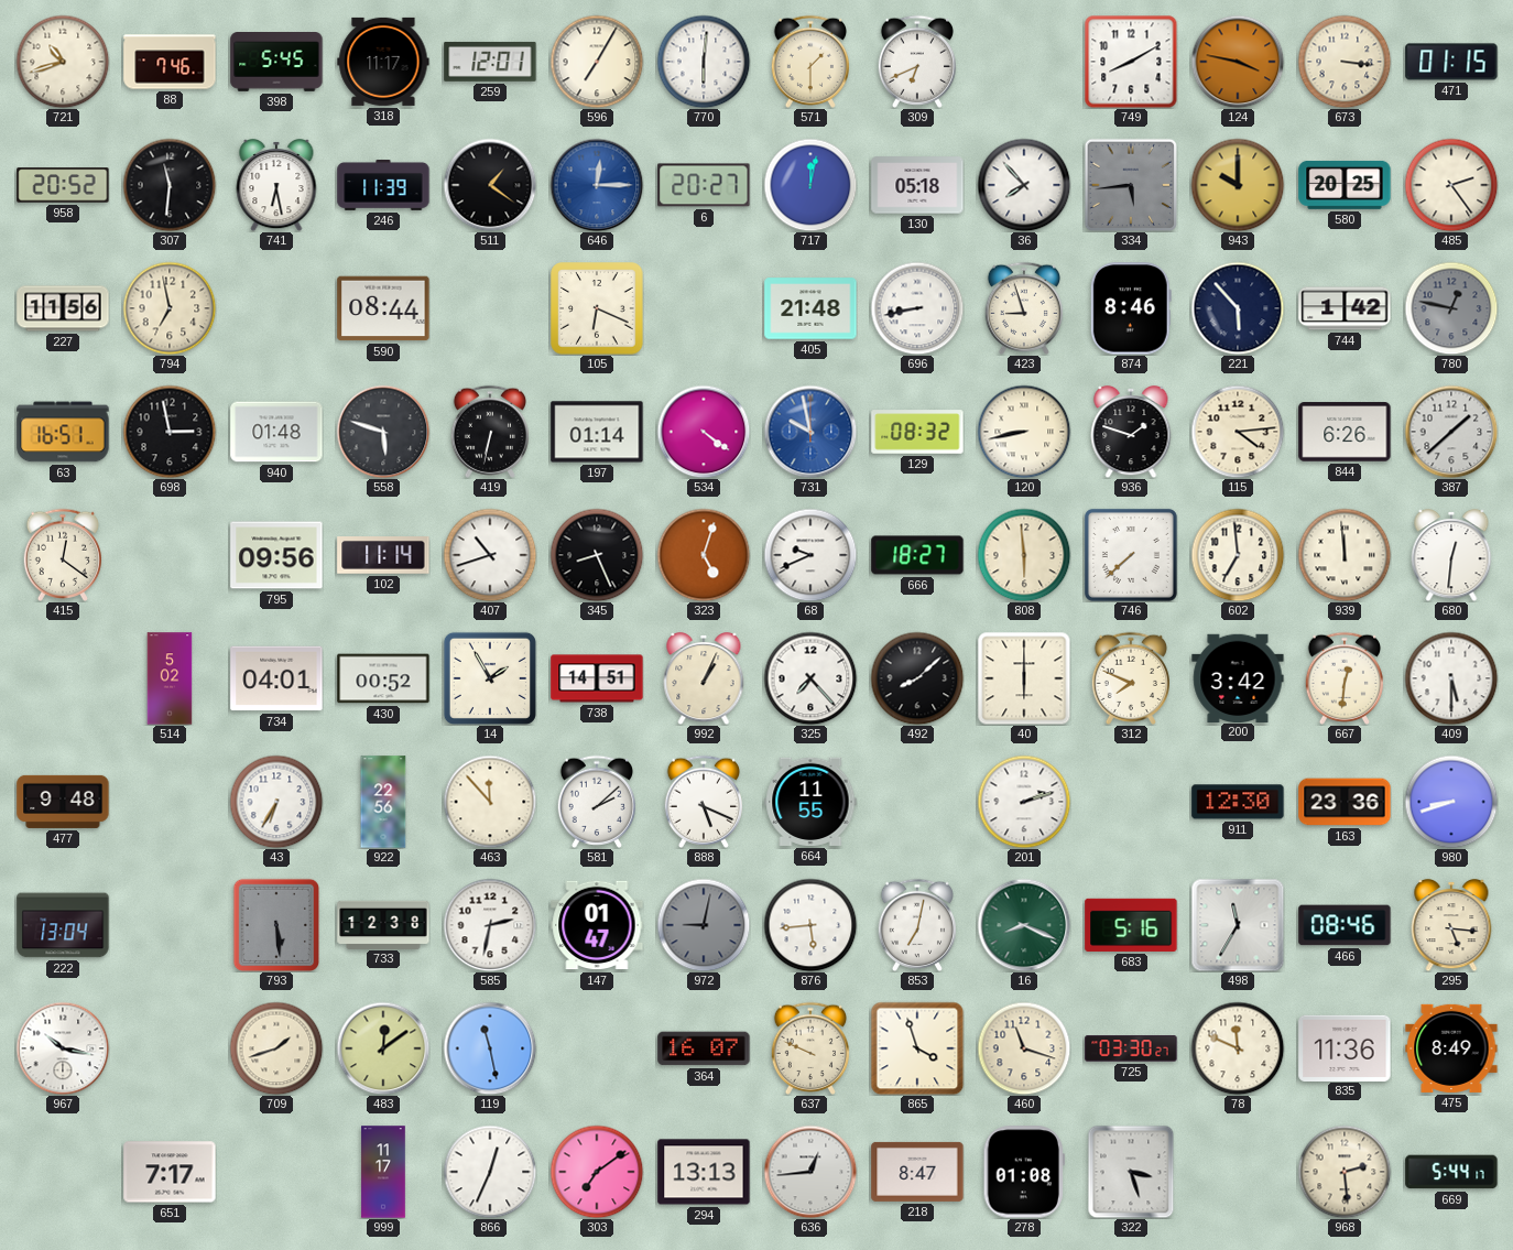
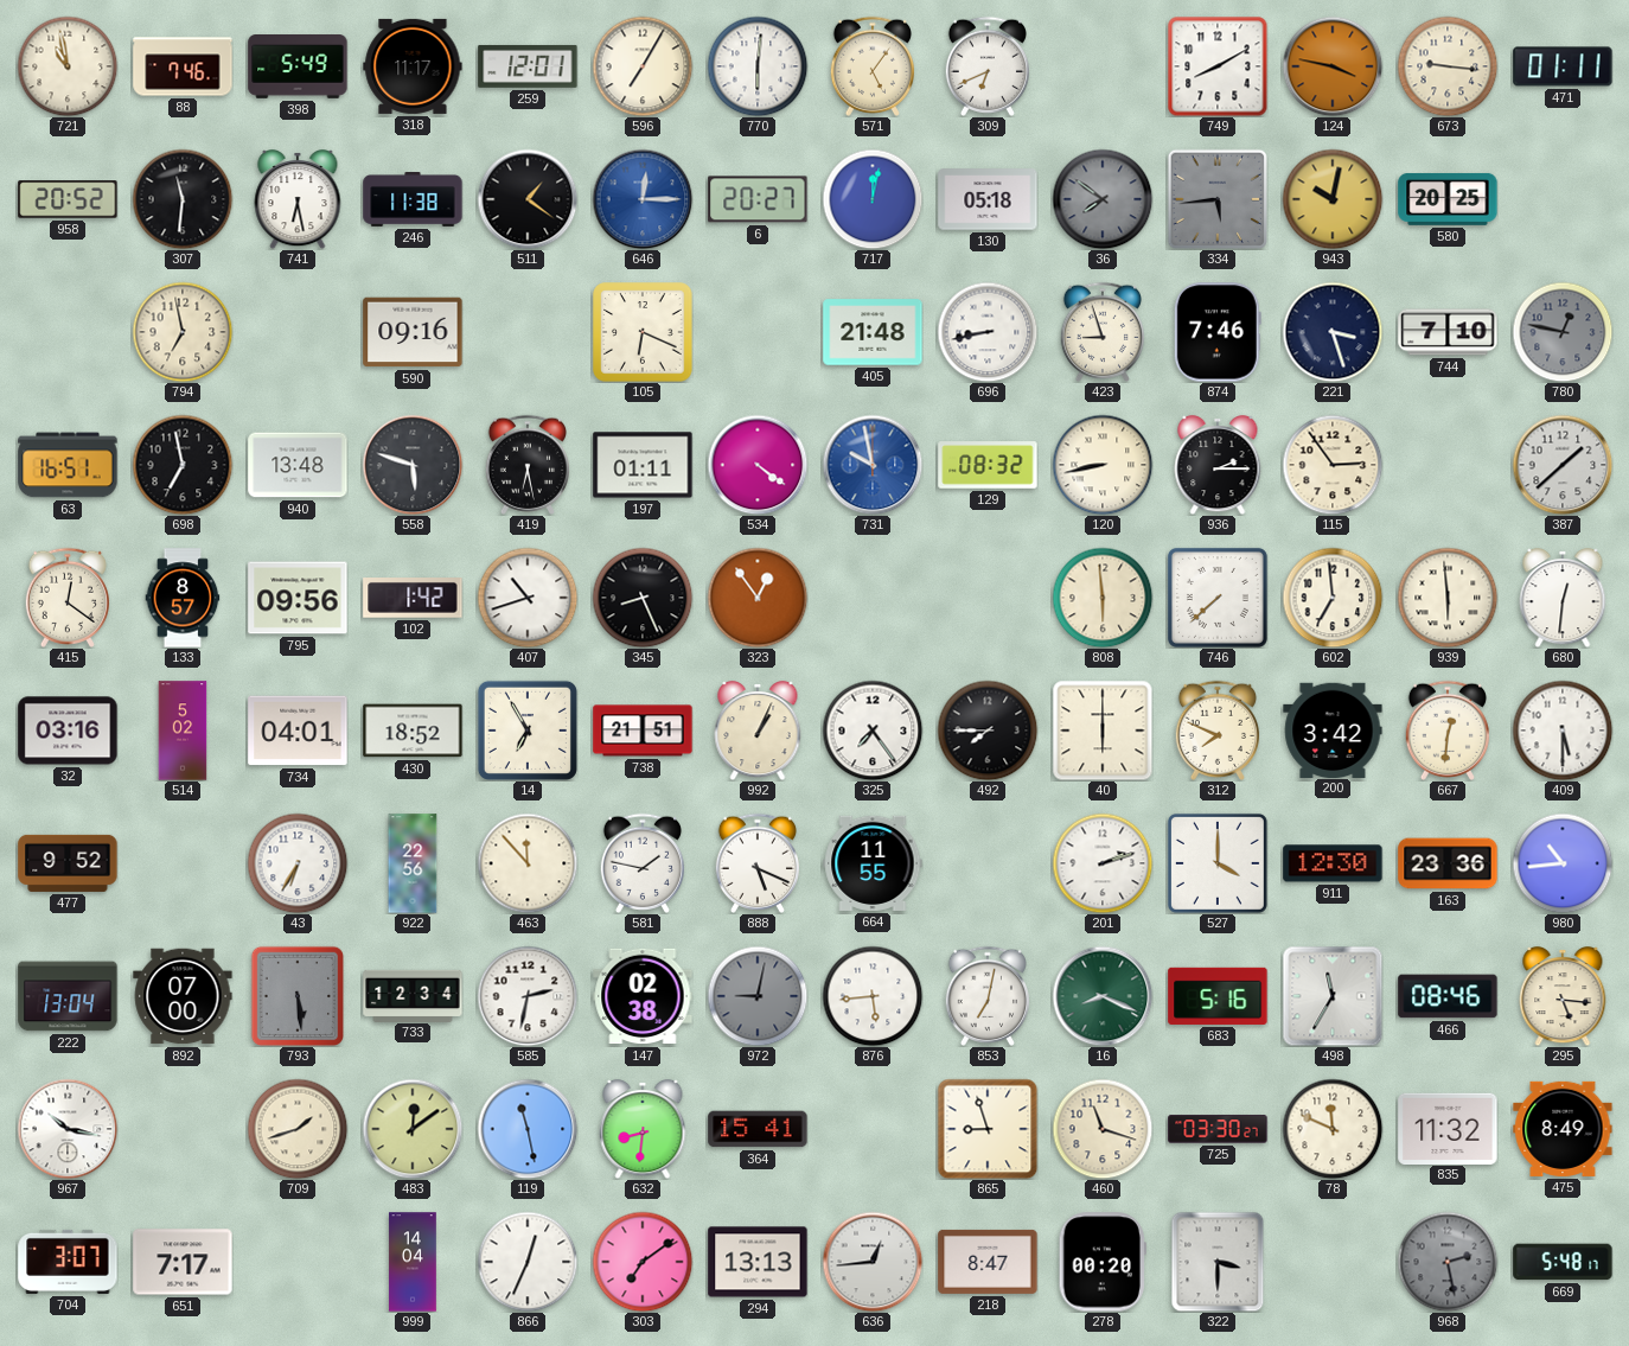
721: 10:42 -> 10:58 (68, 66)
398: 5:45 -> 5:49 (298, 68)
571: 1:30 -> 5:06 (871, 66)
673: 3:16 -> 9:16 (1448, 66)
471: 01:15 -> 01:11 (1563, 66)
246: 11:39 -> 11:38 (413, 200)
36: 7:53 -> 7:51 (1103, 199)
36 dial: white -> grey (1103, 199)
943: 10:00 -> 10:02 (1333, 199)
485: 2:24 -> none (1451, 185)
227: 11:56 -> none (63, 308)
590: 08:44 -> 09:16 (413, 332)
874: 8:46 -> 7:46 (1218, 332)
221: 5:53 -> 3:27 (1333, 332)
744: 1:42 -> 7:10 (1448, 332)
698: 2:58 -> 6:58 (183, 465)
940: 01:48 -> 13:48 (298, 465)
419: 6:32 -> 6:28 (526, 465)
197: 01:14 -> 01:11 (643, 465)
936: 1:48 -> 2:15 (1218, 465)
115: 4:14 -> 2:54 (1333, 465)
844: 6:26 -> none (1345, 432)
133: none -> 8:57 (183, 598)
102: 11:14 -> 1:42 (413, 599)
323: 5:03 -> 12:54 (758, 598)
68: 9:41 -> none (810, 555)
666: 18:27 -> none (917, 555)
939: 11:59 -> 5:59 (1448, 598)
32: none -> 03:16 (68, 731)
430: 00:52 -> 18:52 (413, 731)
14: 1:55 -> 6:55 (528, 731)
738: 14:51 -> 21:51 (643, 731)
325: 7:23 -> 7:24 (873, 731)
492: 8:08 -> 7:45 (988, 731)
477: 9:48 -> 9:52 (68, 863)
581: 2:08 -> 1:47 (641, 863)
527: none -> 4:00 (1218, 863)
980: 8:42 -> 10:44 (1563, 863)
892: none -> 07:00 (183, 996)
733: 12:38 -> 12:34 (413, 995)
147: 01:47 -> 02:38 (643, 996)
632: none -> 8:31 (643, 1129)
364: 16:07 -> 15:41 (758, 1129)
637: 9:49 -> none (809, 1048)
865: 3:57 -> 8:57 (988, 1129)
835: 11:36 -> 11:32 (1448, 1128)
704: none -> 3:07 (68, 1262)
999: 11:17 -> 14:04 (413, 1262)
278: 01:08 -> 00:20 (1103, 1262)
322: 3:27 -> 3:30 (1218, 1262)
968: 2:29 -> 2:28 (1448, 1262)
968 dial: cream -> grey (1448, 1262)
669: 5:44 -> 5:48 (1563, 1262)
